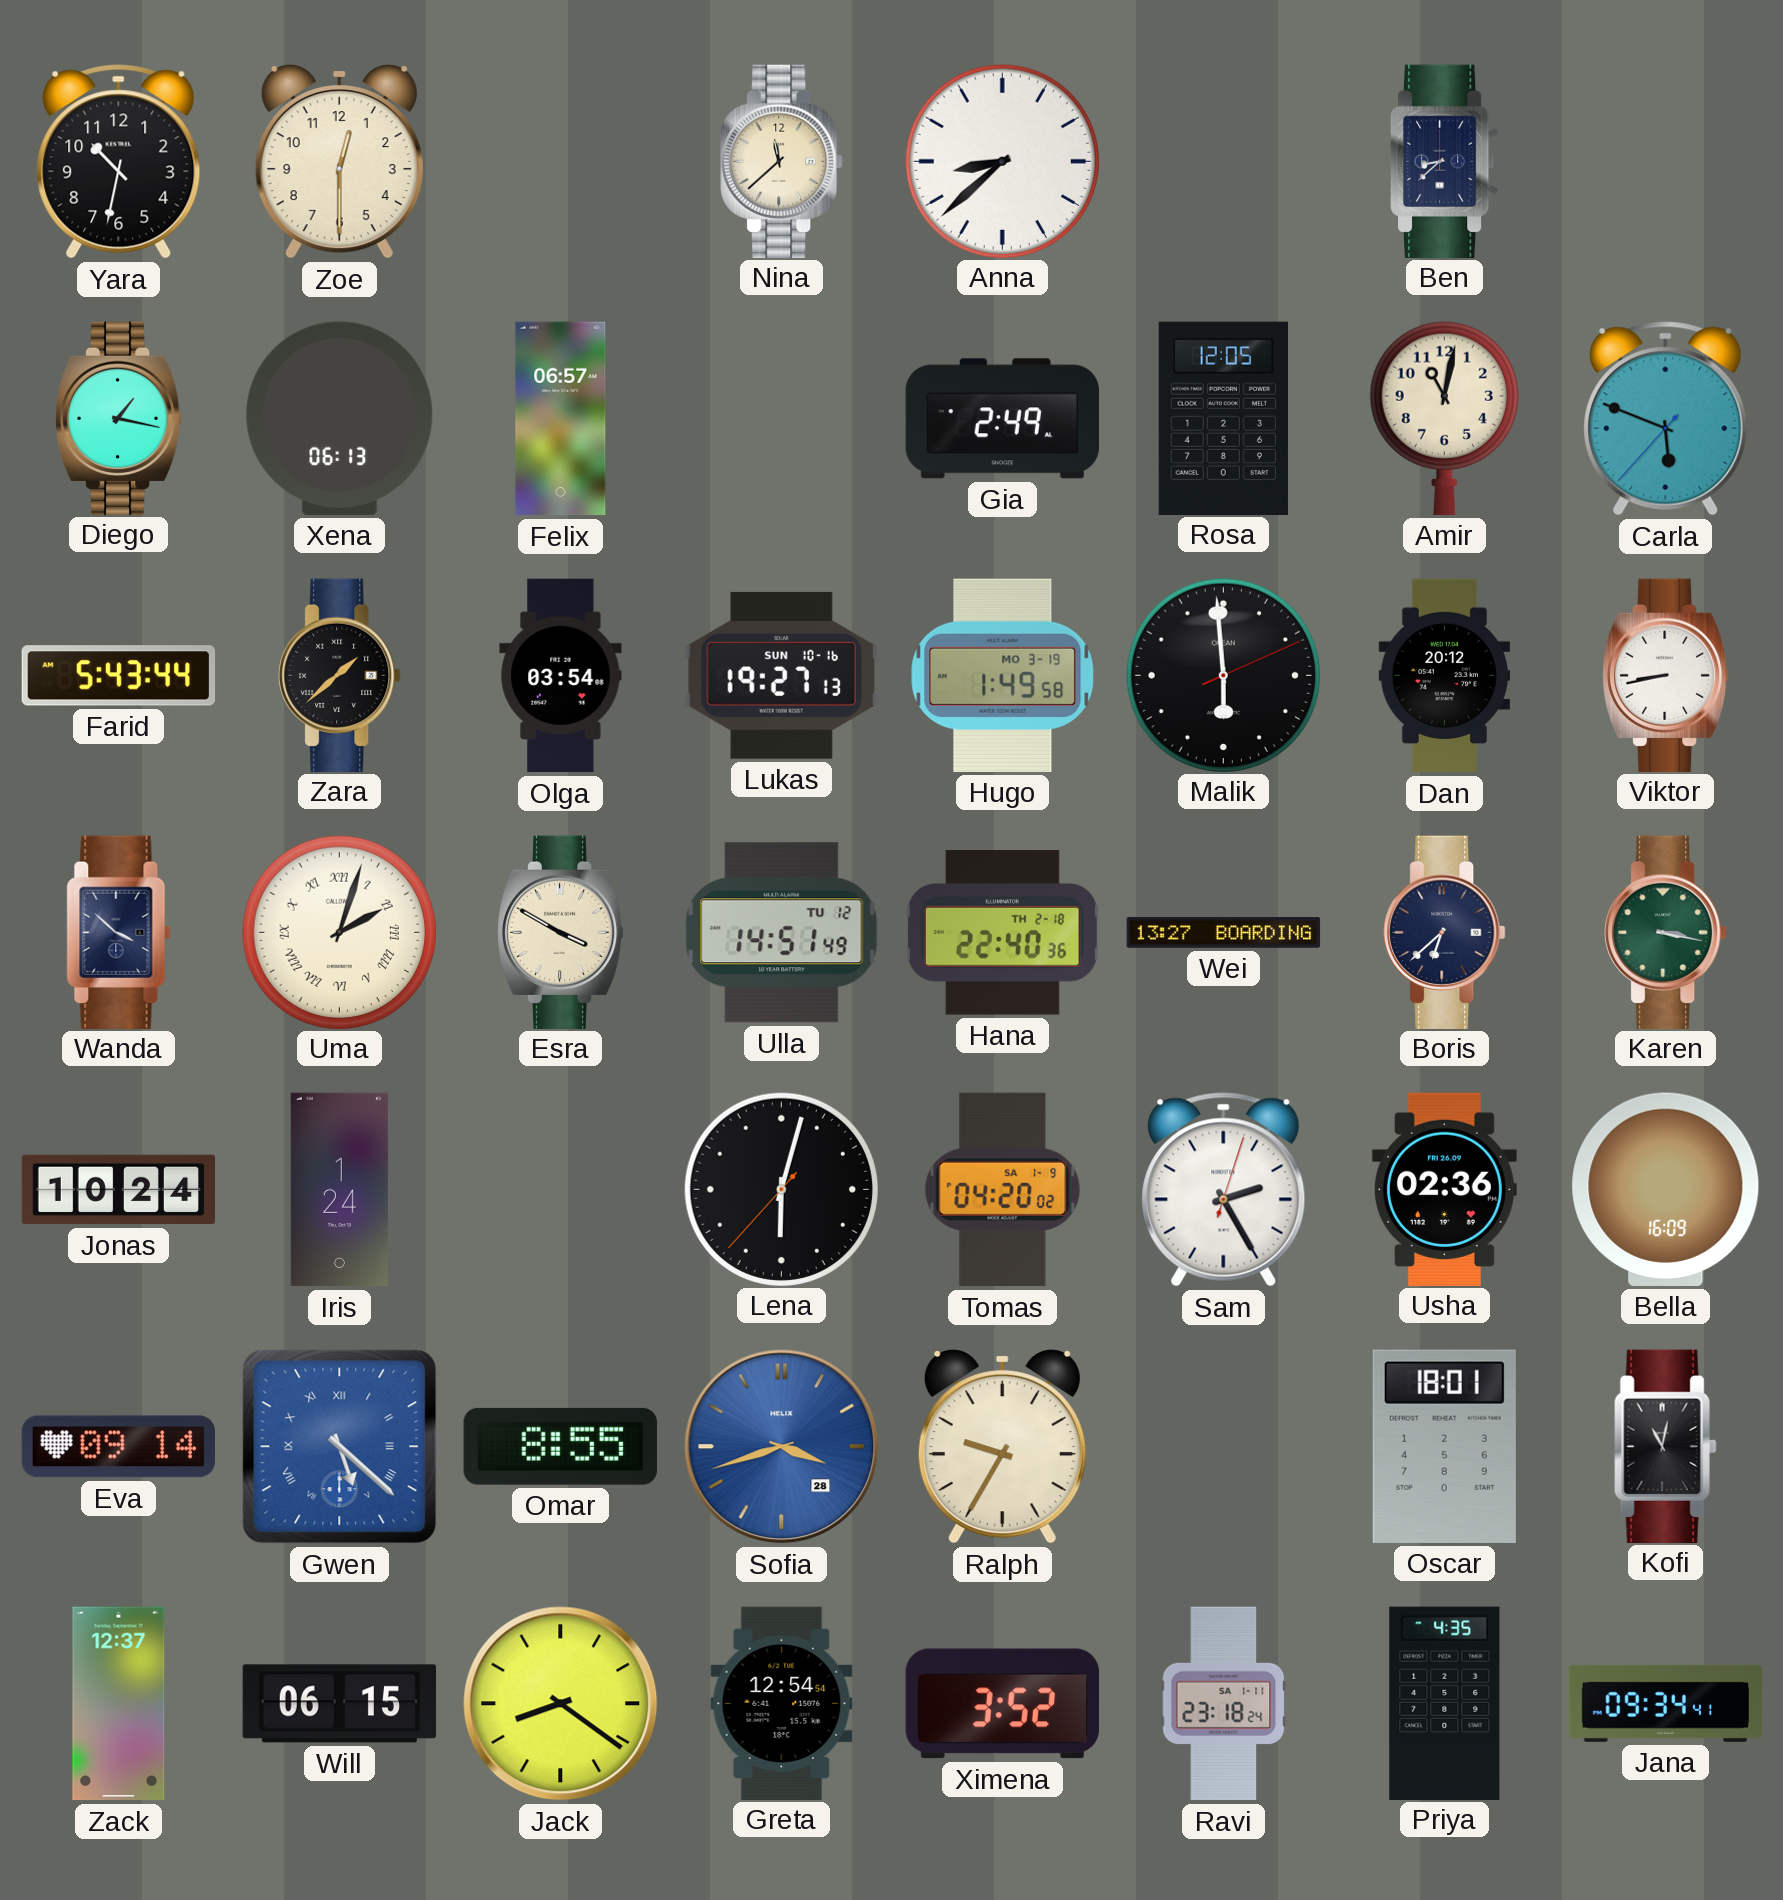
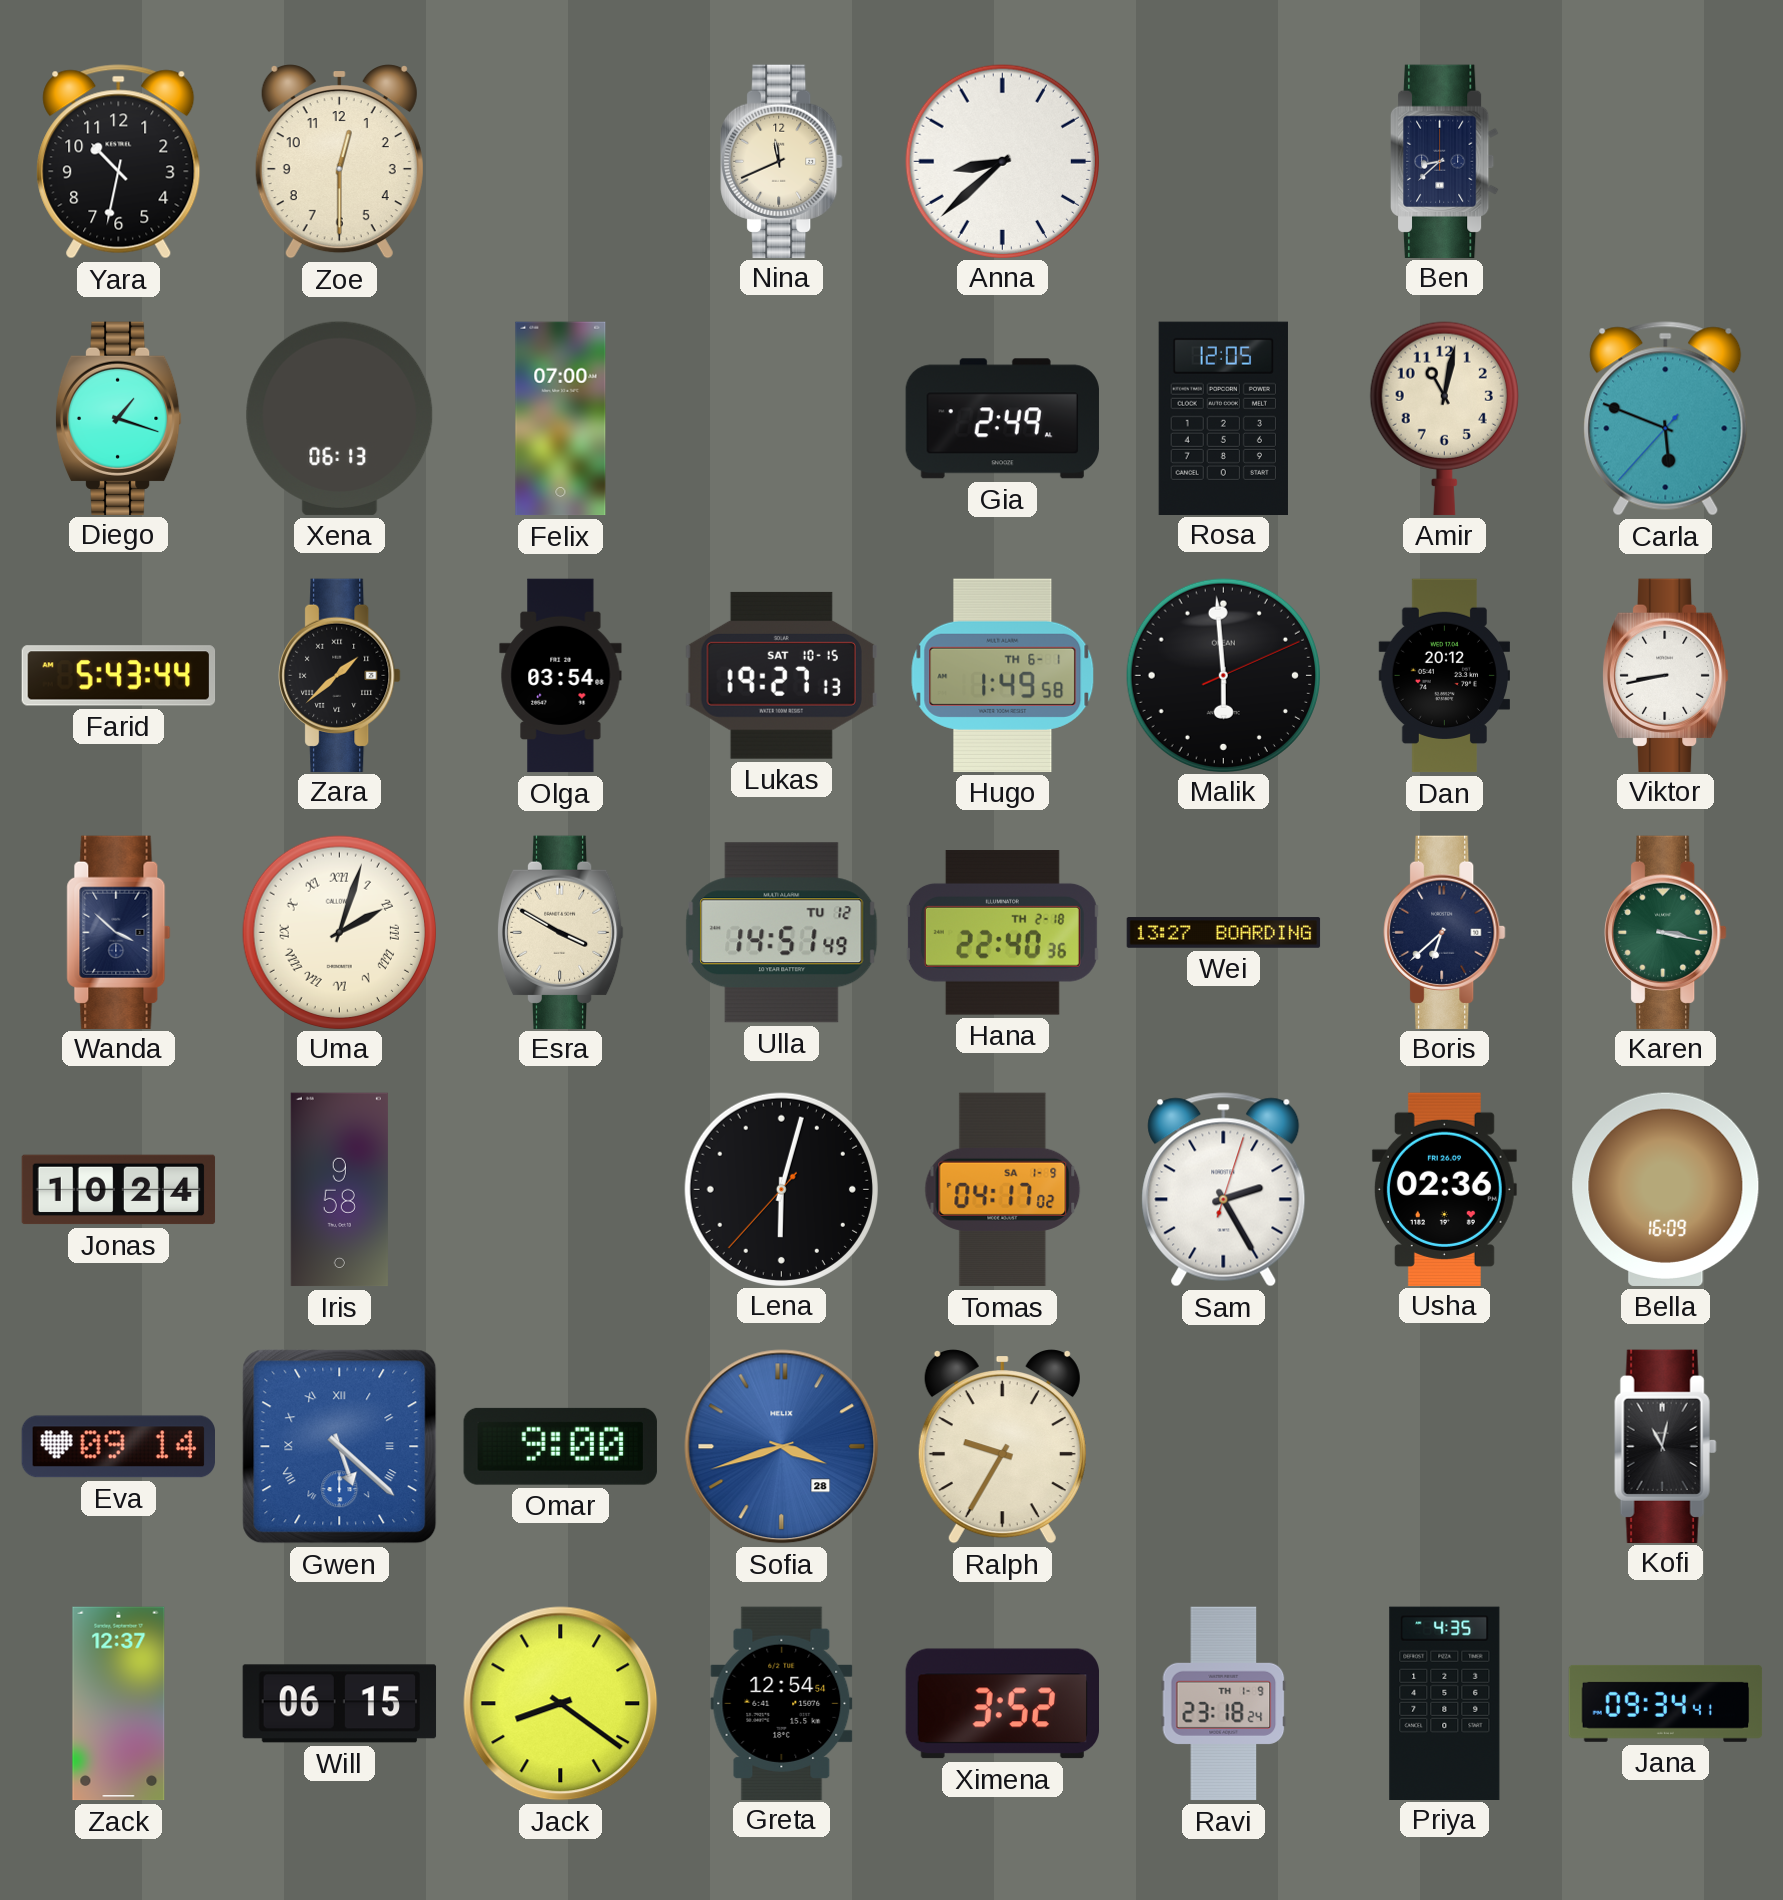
Nina: 11:38 -> 11:41 (782, 161)
Diego: 1:17 -> 1:18 (118, 418)
Felix: 06:57 -> 07:00 (561, 419)
Lukas date: SUN 10-16 -> SAT 10-15 (781, 675)
Hugo date: MO 3-19 -> TH 6-1 (1003, 675)
Iris: 1:24 -> 9:58 (339, 1190)
Tomas: 04:20 -> 04:17 (1003, 1190)
Omar: 8:55 -> 9:00 (560, 1446)
Oscar: 18:01 -> none (1444, 1446)
Ravi date: SA 1-11 -> TH 1-9 (1224, 1704)
